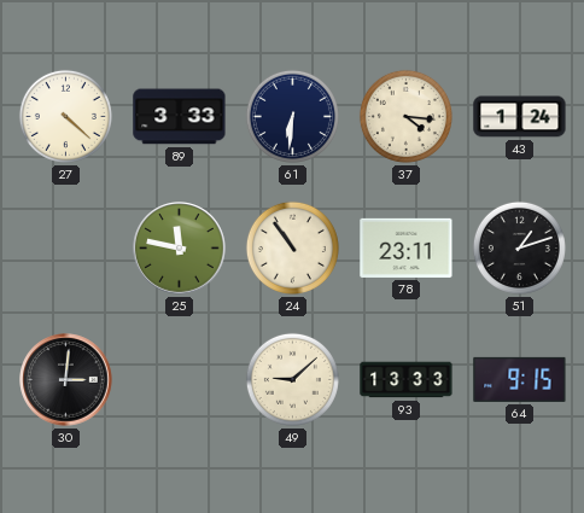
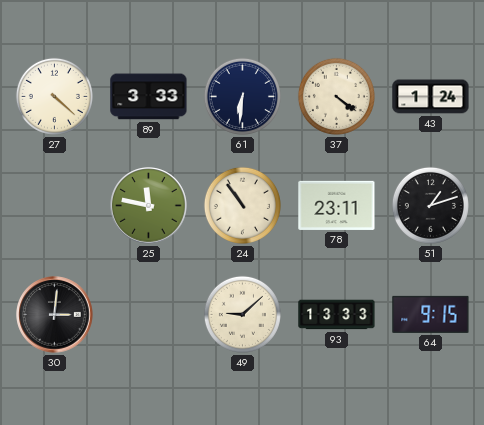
37: 4:16 -> 4:21 (336, 96)
